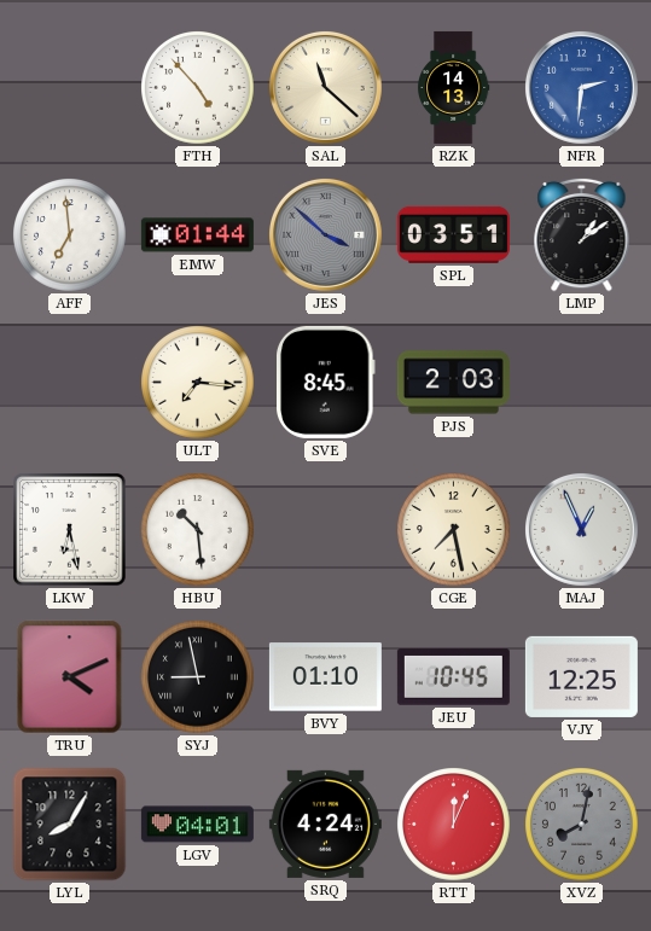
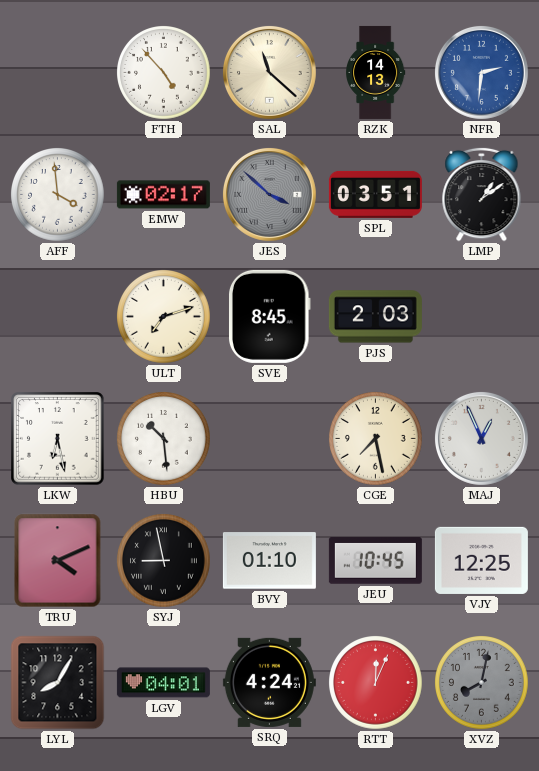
AFF: 6:59 -> 3:59 (58, 195)
EMW: 01:44 -> 02:17 (163, 195)
ULT: 7:16 -> 7:12 (164, 317)
